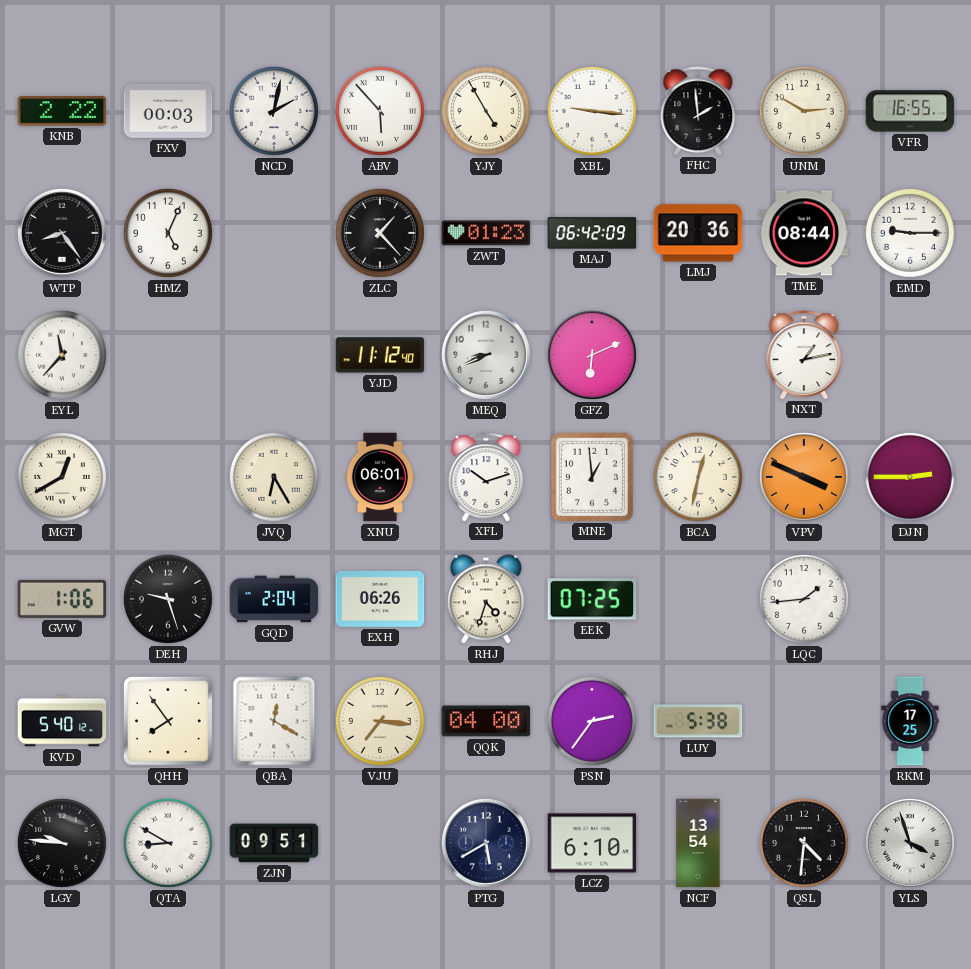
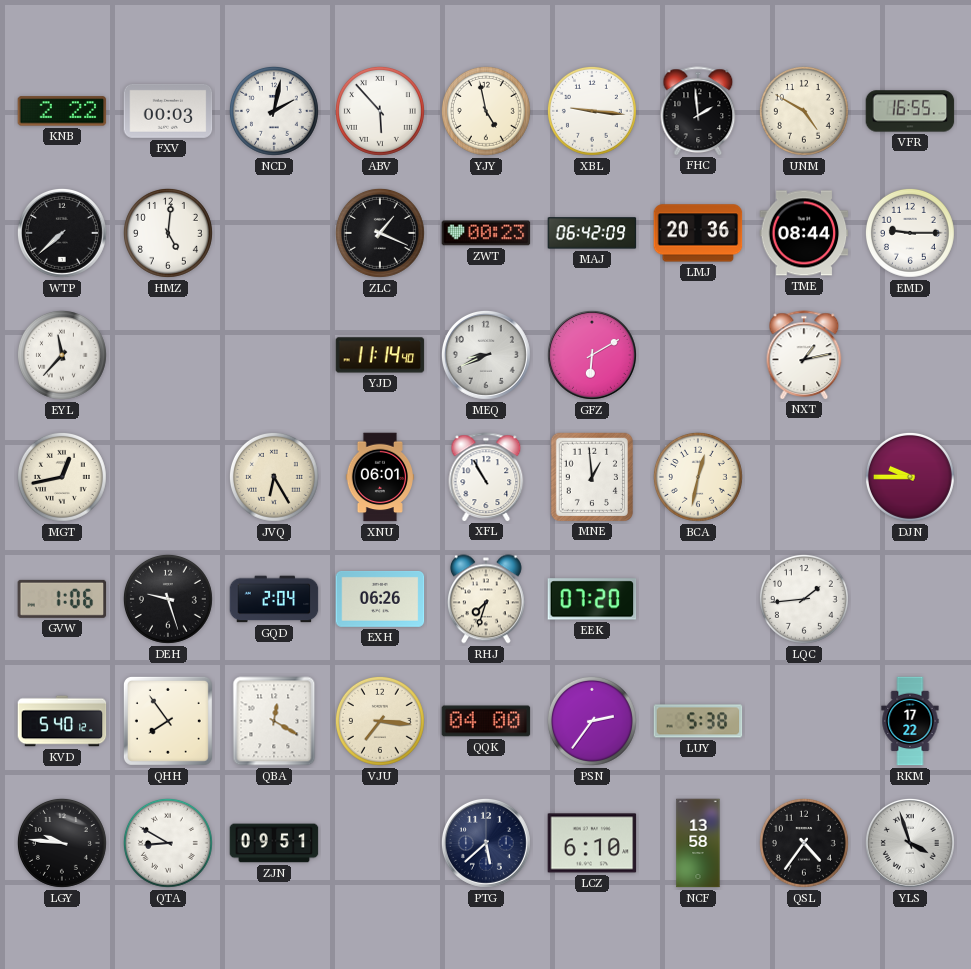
YJY: 4:55 -> 4:58 (486, 111)
UNM: 2:50 -> 4:50 (804, 111)
WTP: 8:24 -> 7:38 (62, 233)
HMZ: 5:04 -> 5:01 (168, 233)
ZLC: 1:23 -> 1:19 (380, 233)
ZWT: 01:23 -> 00:23 (486, 233)
YJD: 11:12 -> 11:14 (380, 355)
GFZ: 6:11 -> 6:10 (592, 355)
MGT: 12:40 -> 12:43 (62, 477)
XFL: 10:12 -> 10:55 (486, 477)
VPV: 3:49 -> none (804, 477)
DJN: 2:45 -> 9:45 (910, 477)
RHJ: 4:33 -> 7:33 (486, 599)
EEK: 07:25 -> 07:20 (592, 599)
RKM: 17:25 -> 17:22 (910, 721)
PTG: 5:40 -> 5:38 (486, 843)
NCF: 13:54 -> 13:58 (698, 843)
QSL: 4:31 -> 4:36 (804, 843)
